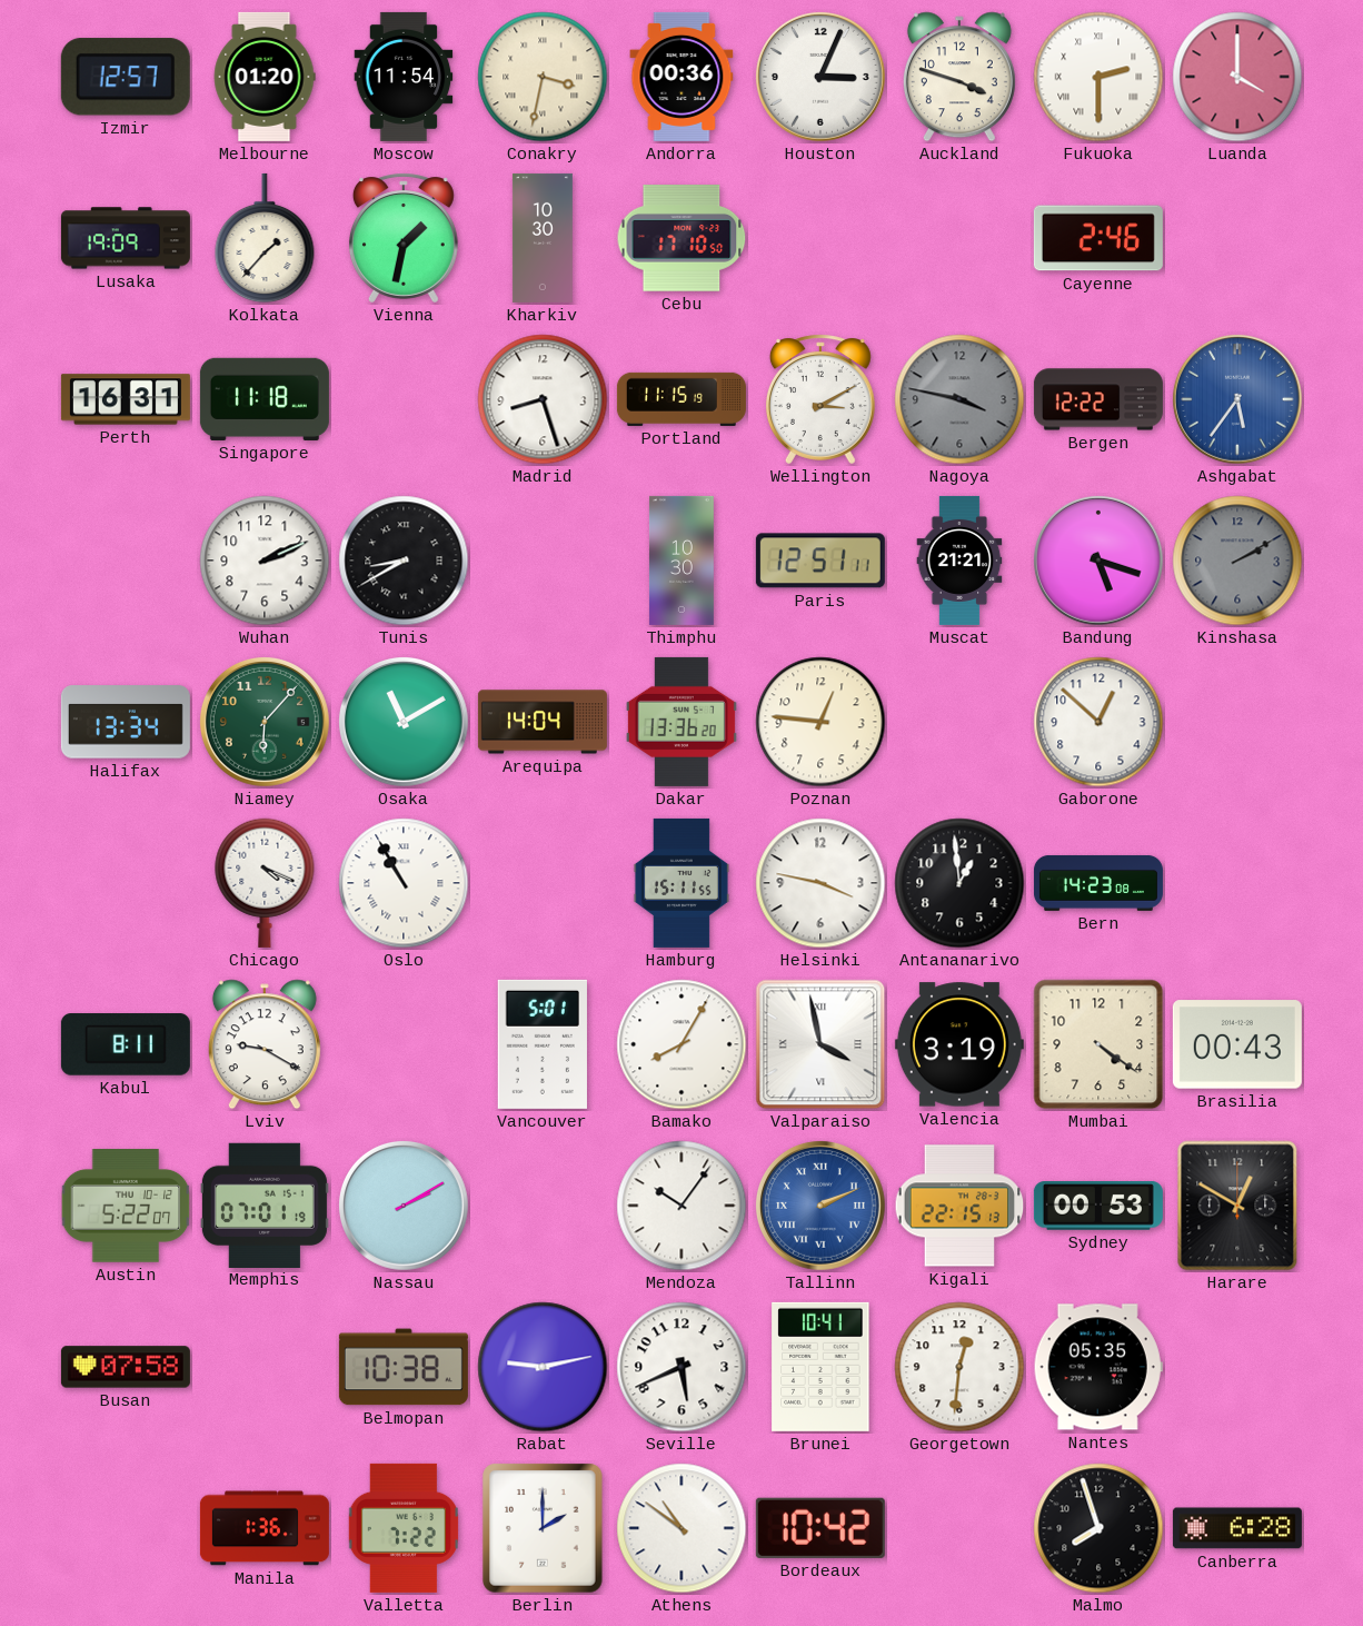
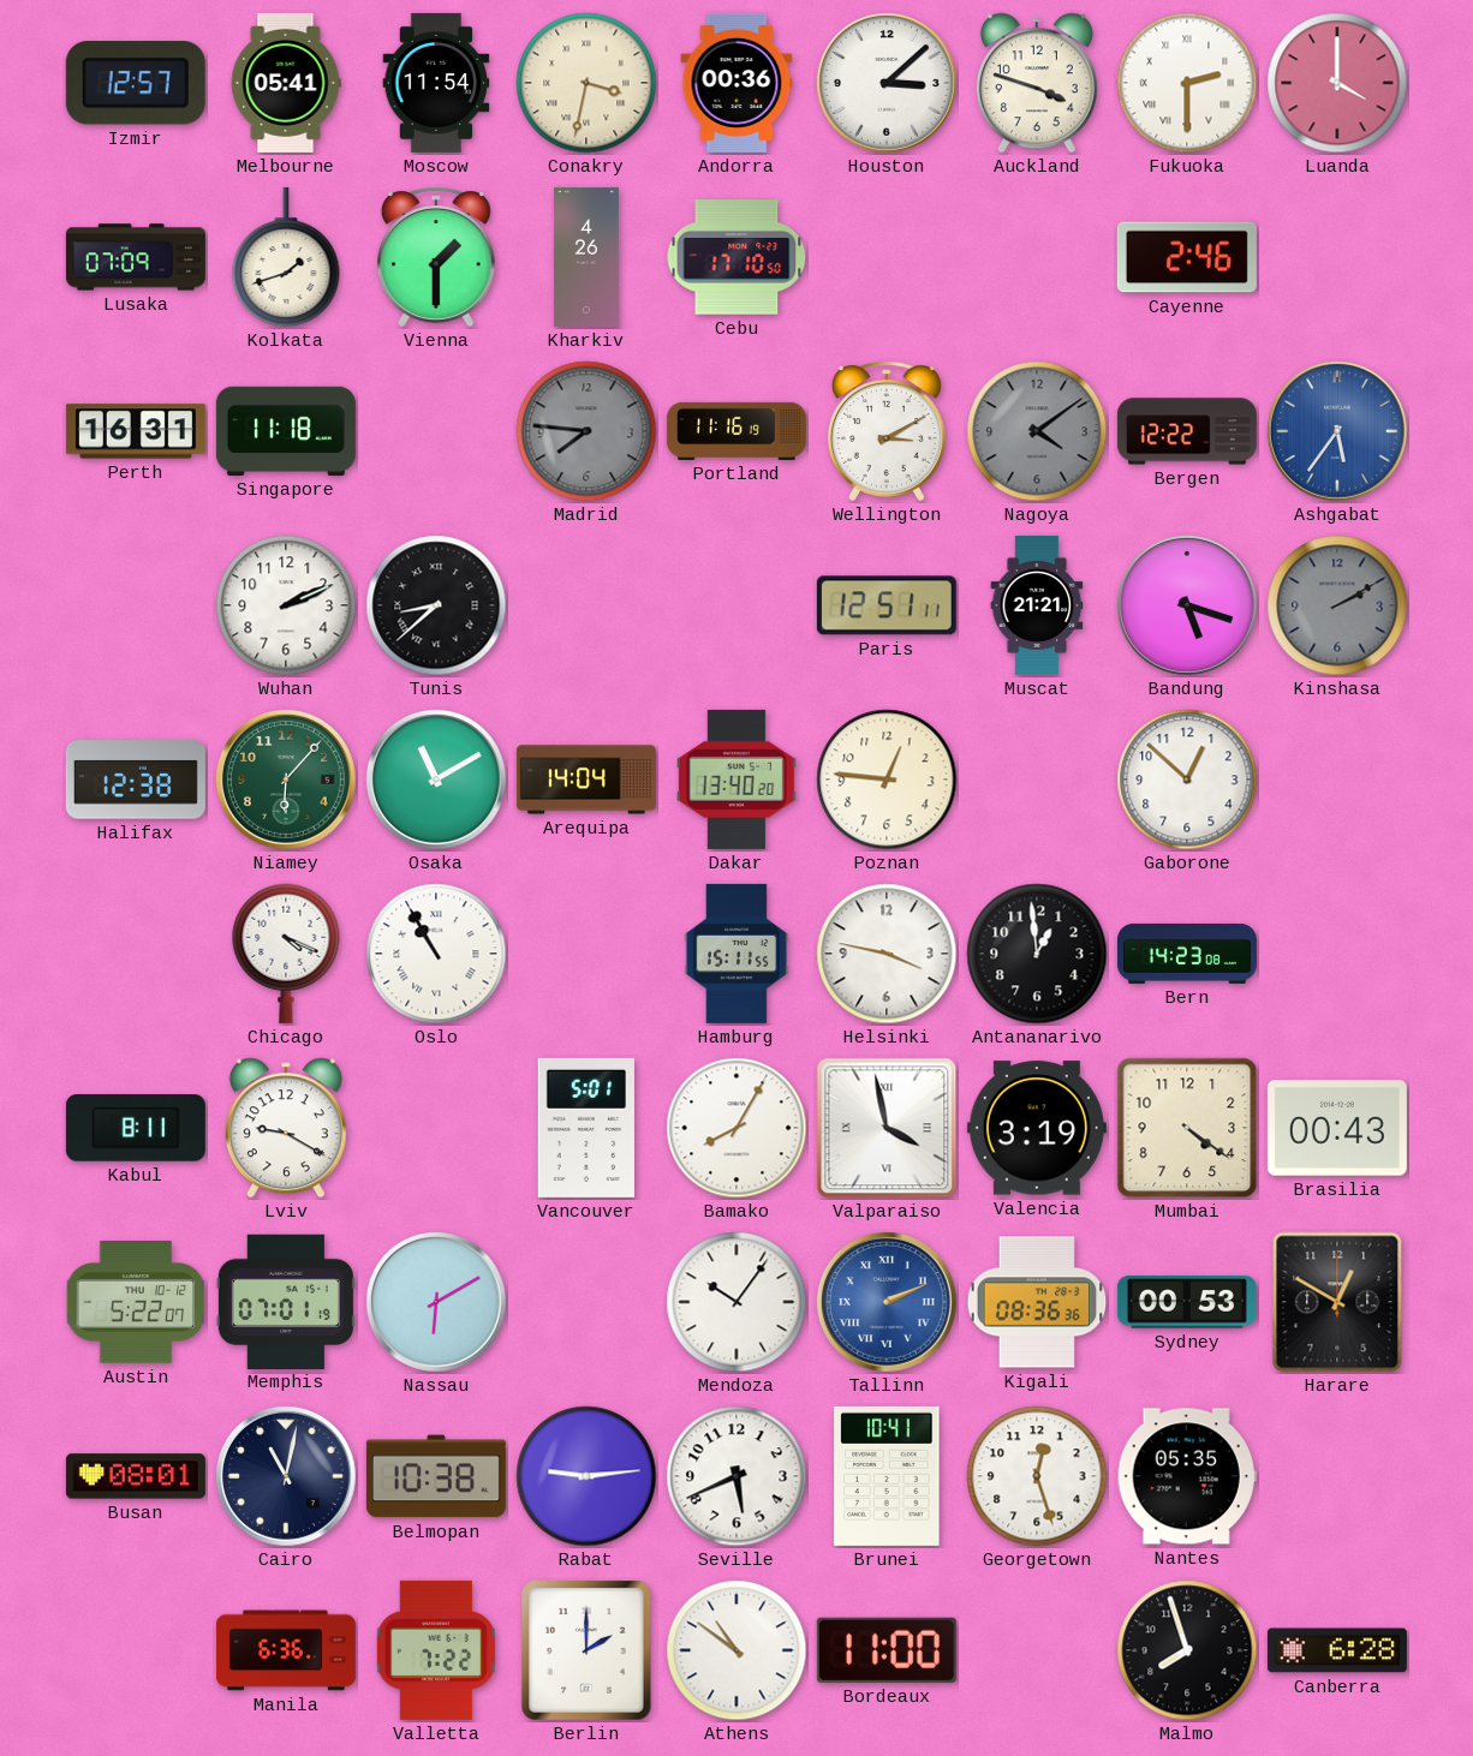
Melbourne: 01:20 -> 05:41 (286, 83)
Houston: 3:04 -> 3:08 (887, 83)
Lusaka: 19:09 -> 07:09 (136, 257)
Kolkata: 1:37 -> 1:42 (286, 257)
Vienna: 1:32 -> 1:30 (436, 257)
Kharkiv: 10:30 -> 4:26 (586, 257)
Madrid: 8:27 -> 7:46 (586, 431)
Madrid dial: white -> grey (586, 431)
Portland: 11:15 -> 11:16 (736, 431)
Nagoya: 3:47 -> 4:09 (1037, 431)
Tunis: 8:40 -> 8:38 (436, 605)
Thimphu: 10:30 -> none (681, 561)
Halifax: 13:34 -> 12:38 (136, 780)
Dakar: 13:36 -> 13:40 (736, 780)
Nassau: 2:10 -> 6:10 (436, 1302)
Kigali: 22:15 -> 08:36 (1037, 1302)
Busan: 07:58 -> 08:01 (136, 1476)
Cairo: none -> 11:02 (286, 1476)
Rabat: 9:13 -> 9:14 (586, 1476)
Georgetown: 12:31 -> 12:27 (1037, 1476)
Manila: 1:36 -> 6:36 (286, 1650)
Bordeaux: 10:42 -> 11:00 (887, 1650)
